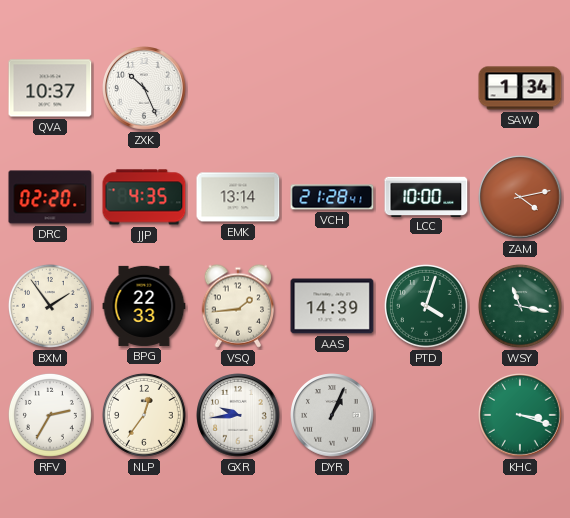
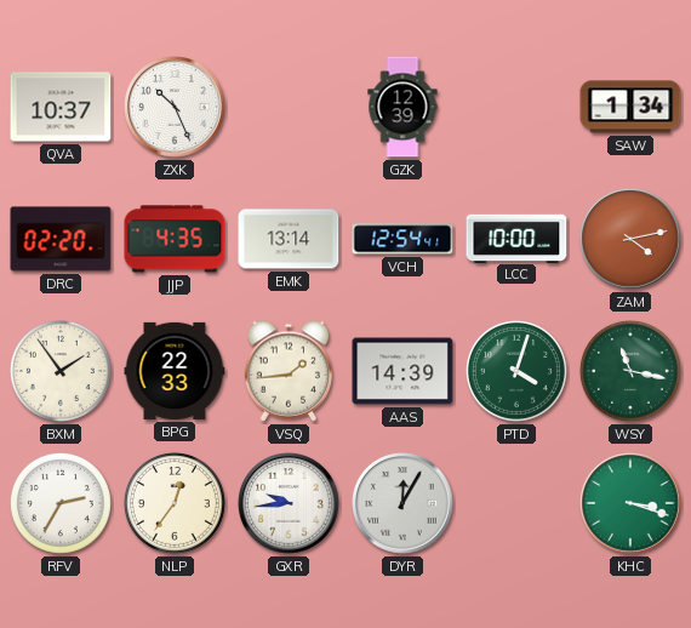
GZK: none -> 12:39 (402, 107)
VCH: 21:28 -> 12:54 (402, 239)
DYR: 1:04 -> 12:05 (402, 503)
